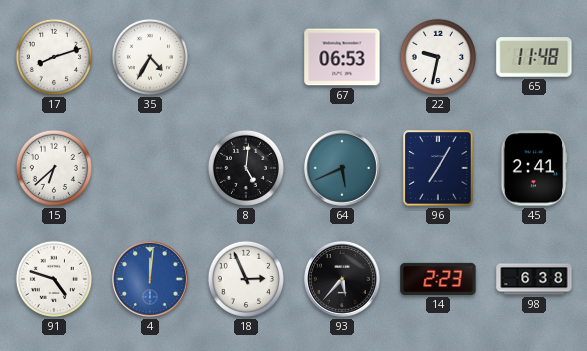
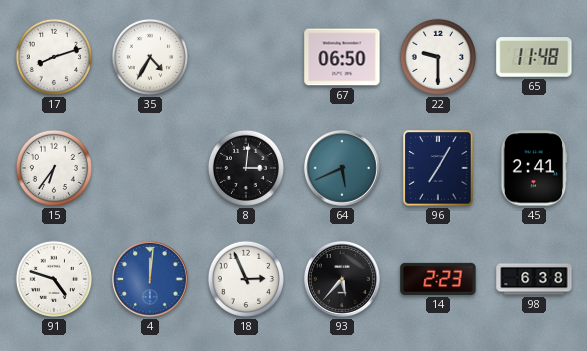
67: 06:53 -> 06:50 (342, 57)
22: 9:32 -> 9:30 (438, 57)
15: 6:38 -> 6:36 (54, 168)
8: 5:01 -> 3:01 (246, 168)
